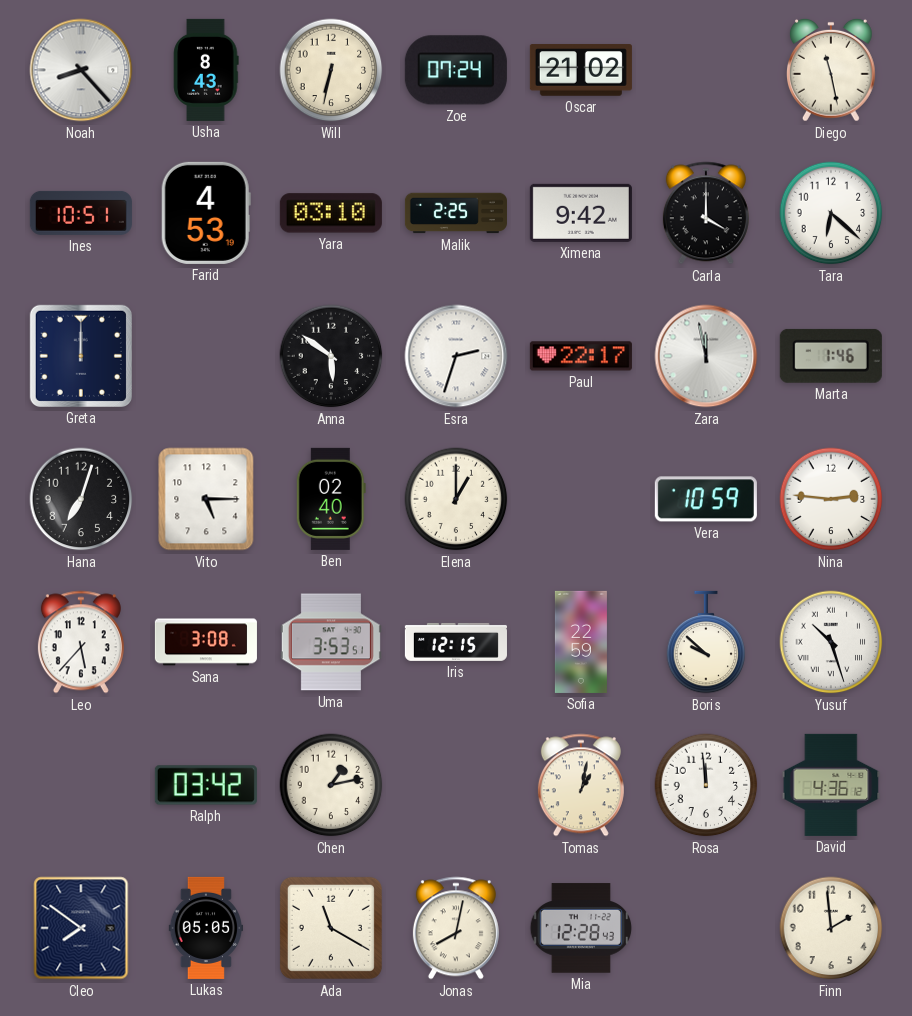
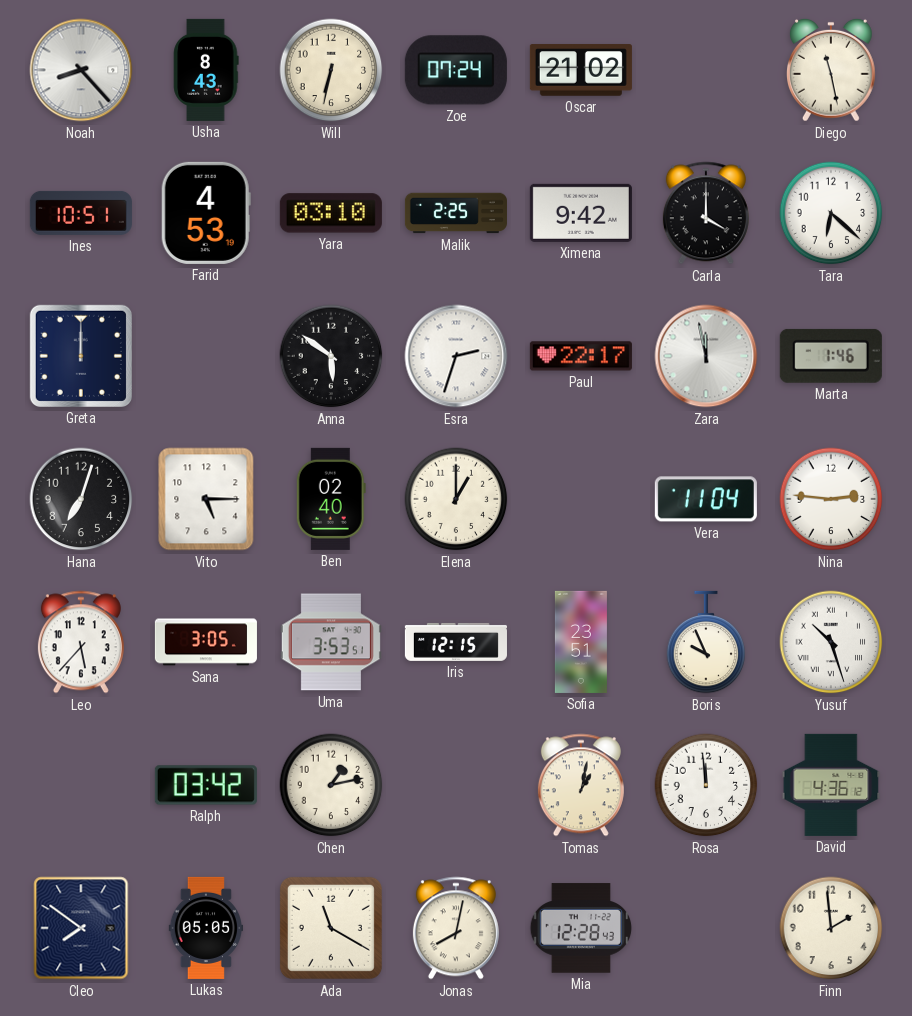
Vera: 10:59 -> 11:04 (706, 499)
Sana: 3:08 -> 3:05 (206, 642)
Sofia: 22:59 -> 23:51 (581, 642)
Boris: 9:52 -> 9:56 (706, 642)
